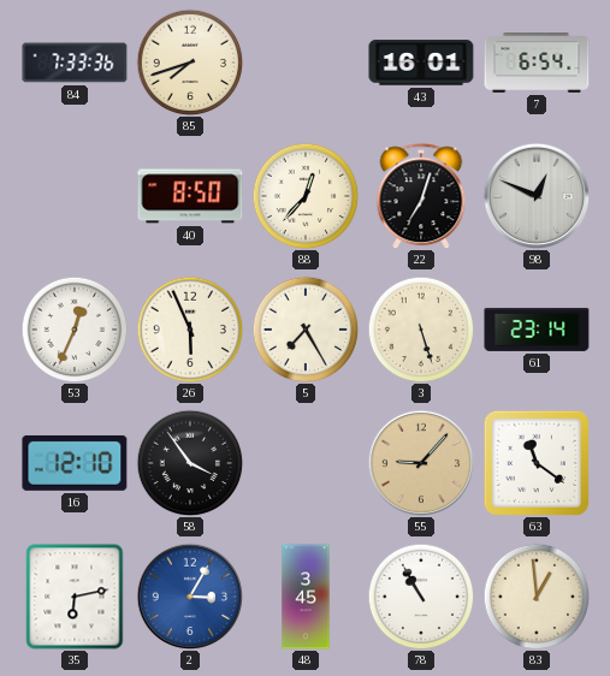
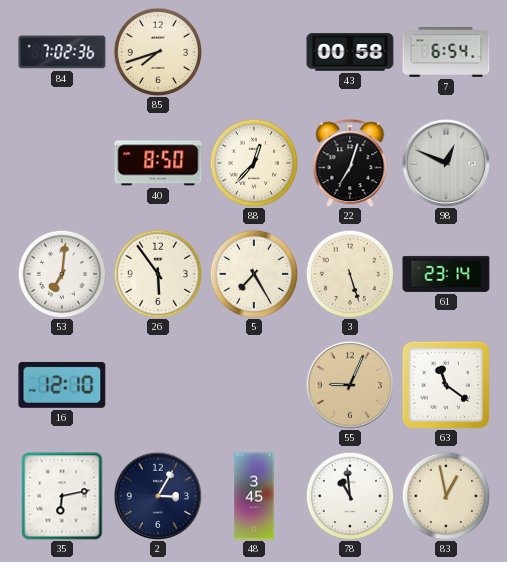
84: 7:33 -> 7:02 (62, 52)
43: 16:01 -> 00:58 (350, 52)
53: 12:34 -> 7:01 (62, 274)
26: 5:56 -> 5:54 (158, 274)
58: 3:54 -> none (190, 463)
55: 9:07 -> 9:04 (349, 384)
2 dial: blue -> navy (157, 495)
78: 10:55 -> 10:59 (350, 496)
83: 12:59 -> 12:58 (446, 496)
